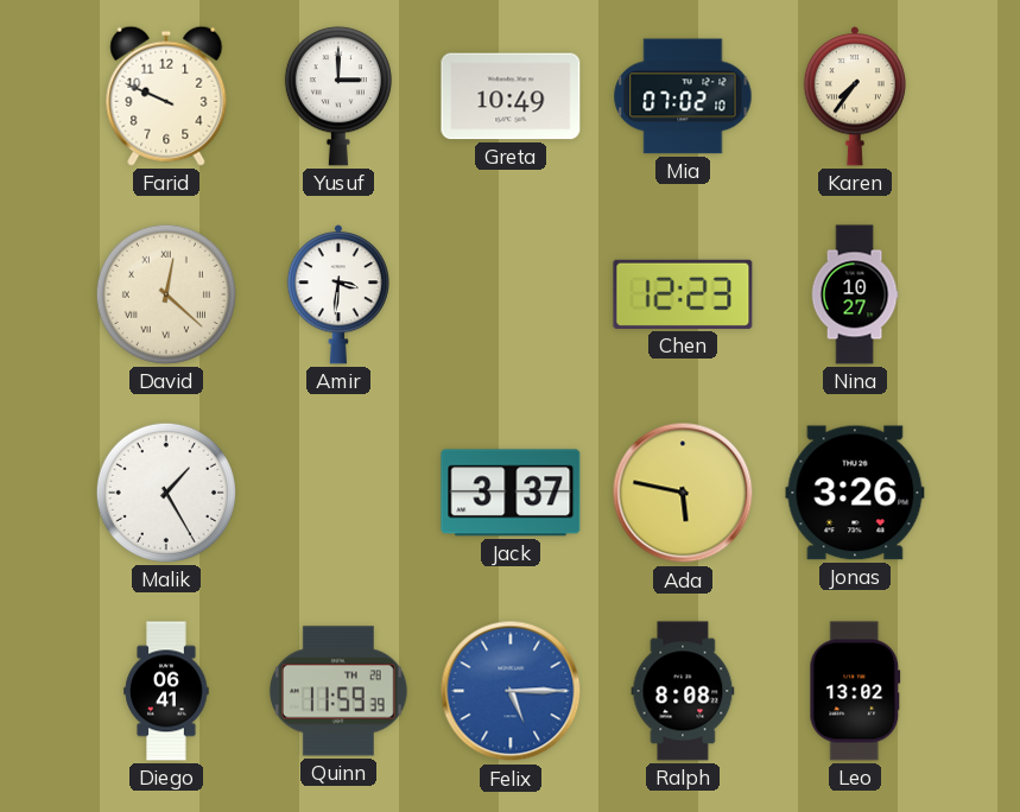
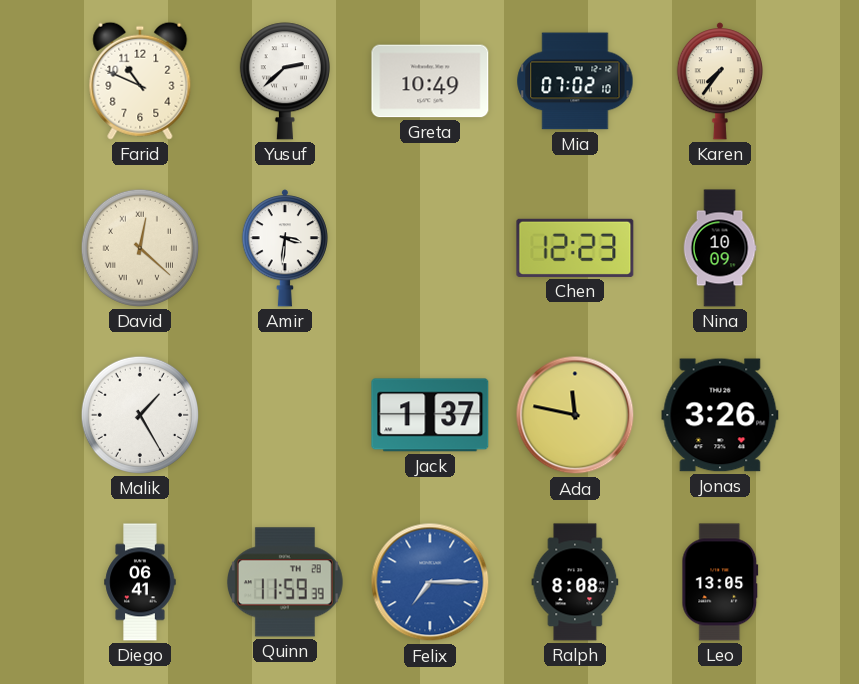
Farid: 9:49 -> 10:49 (140, 81)
Yusuf: 3:00 -> 2:38 (285, 81)
Nina: 10:27 -> 10:09 (720, 248)
Jack: 3:37 -> 1:37 (430, 415)
Ada: 5:47 -> 11:47 (575, 415)
Felix: 5:15 -> 7:15 (430, 582)
Leo: 13:02 -> 13:05 (720, 582)
